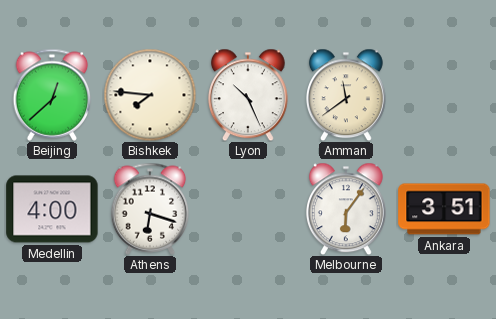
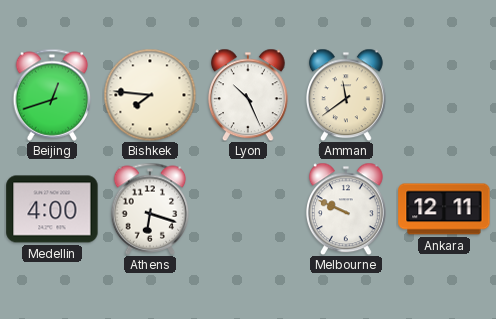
Beijing: 12:38 -> 12:42 (52, 95)
Melbourne: 6:06 -> 9:49 (346, 209)
Ankara: 3:51 -> 12:11 (444, 209)
